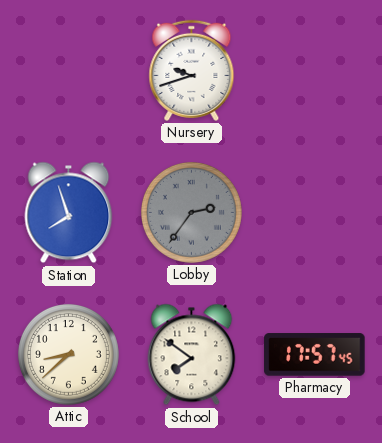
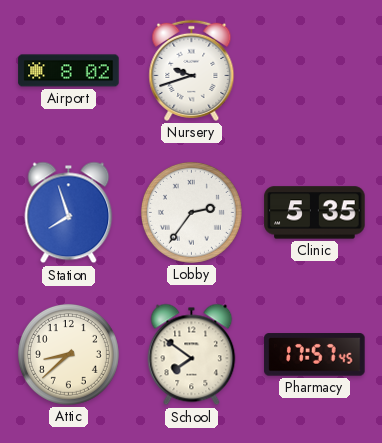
Airport: none -> 8:02 (69, 71)
Lobby dial: grey -> white (191, 212)
Clinic: none -> 5:35 (315, 213)
